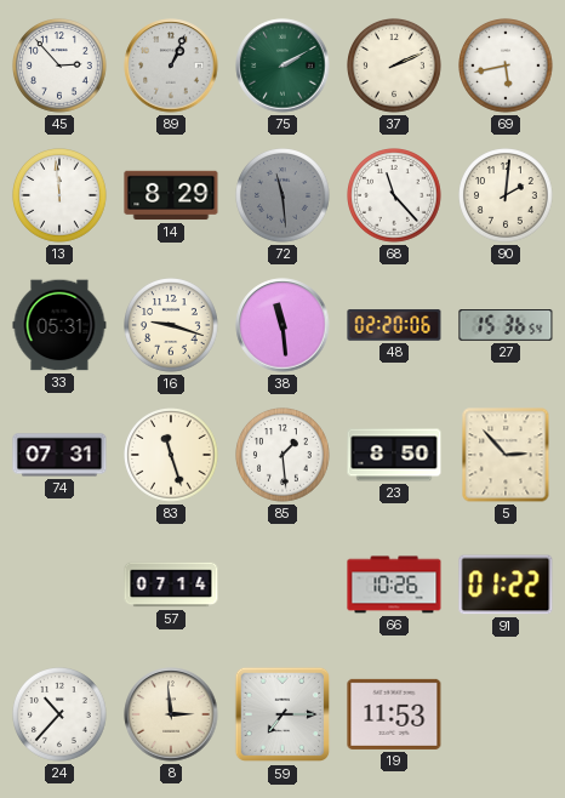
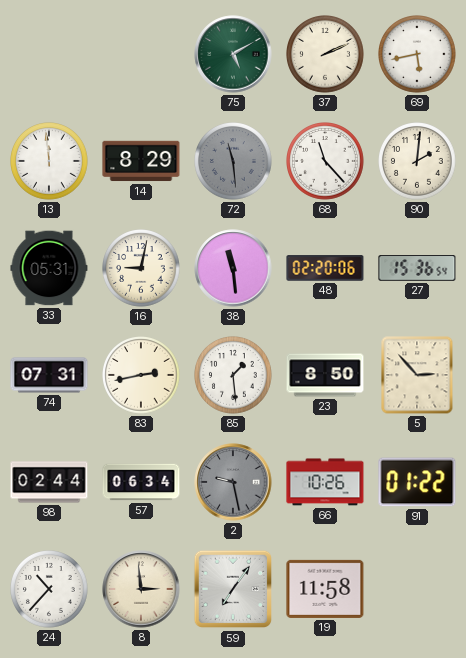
45: 2:53 -> none (61, 67)
89: 1:04 -> none (171, 65)
75: 2:10 -> 5:10 (233, 54)
16: 9:18 -> 9:02 (142, 269)
83: 11:27 -> 2:43 (142, 376)
98: none -> 02:44 (49, 482)
57: 07:14 -> 06:34 (141, 482)
2: none -> 9:28 (233, 482)
59: 7:15 -> 7:06 (233, 589)
19: 11:53 -> 11:58 (325, 589)
